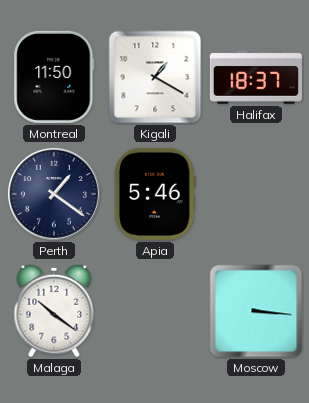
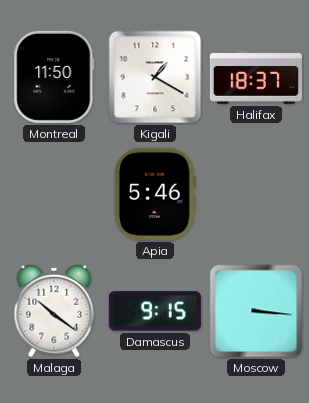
Perth: 1:21 -> none (54, 194)
Damascus: none -> 9:15 (155, 311)
